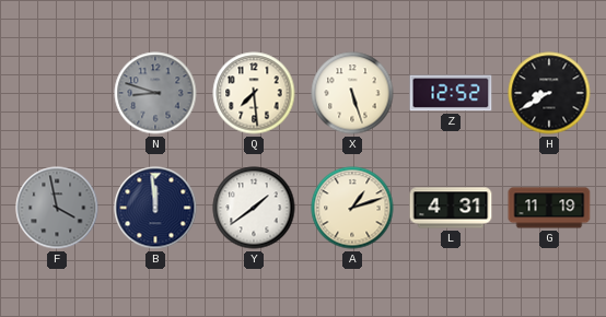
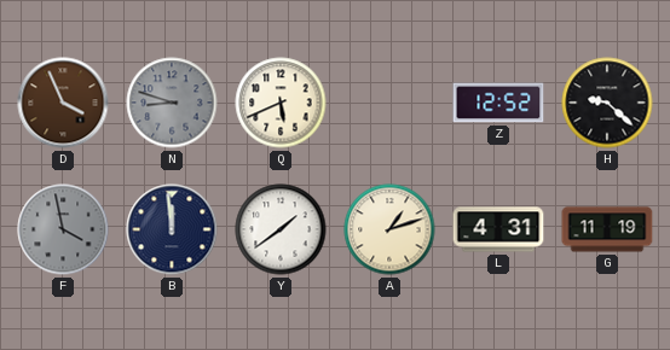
D: none -> 3:56 (63, 103)
Q: 7:29 -> 5:41 (281, 103)
X: 5:27 -> none (352, 93)
H: 8:40 -> 9:22 (607, 103)
